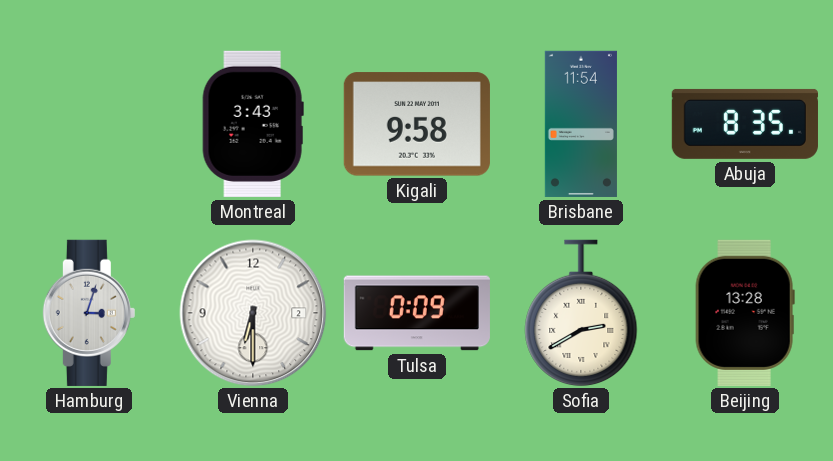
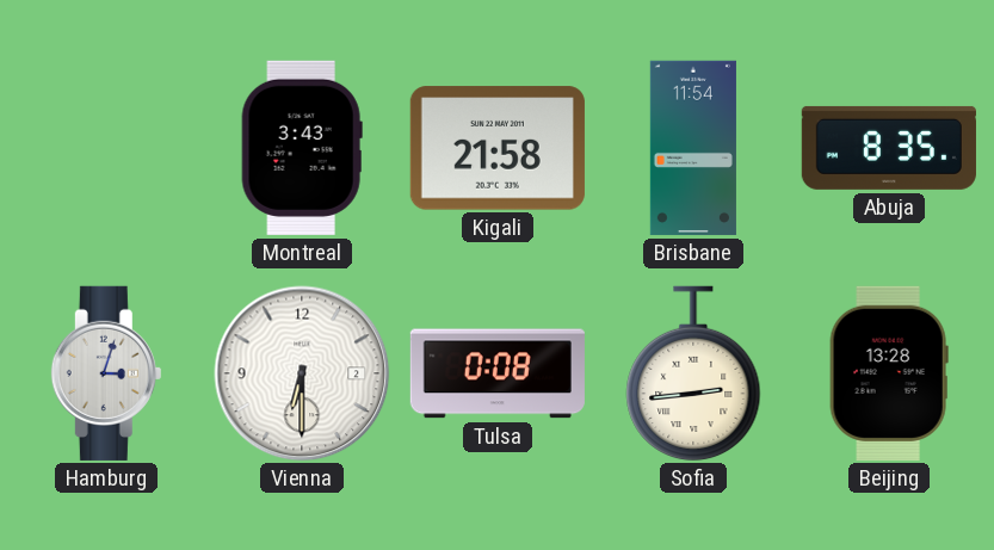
Kigali: 9:58 -> 21:58 (498, 148)
Tulsa: 0:09 -> 0:08 (498, 373)
Sofia: 2:40 -> 2:44 (693, 373)
